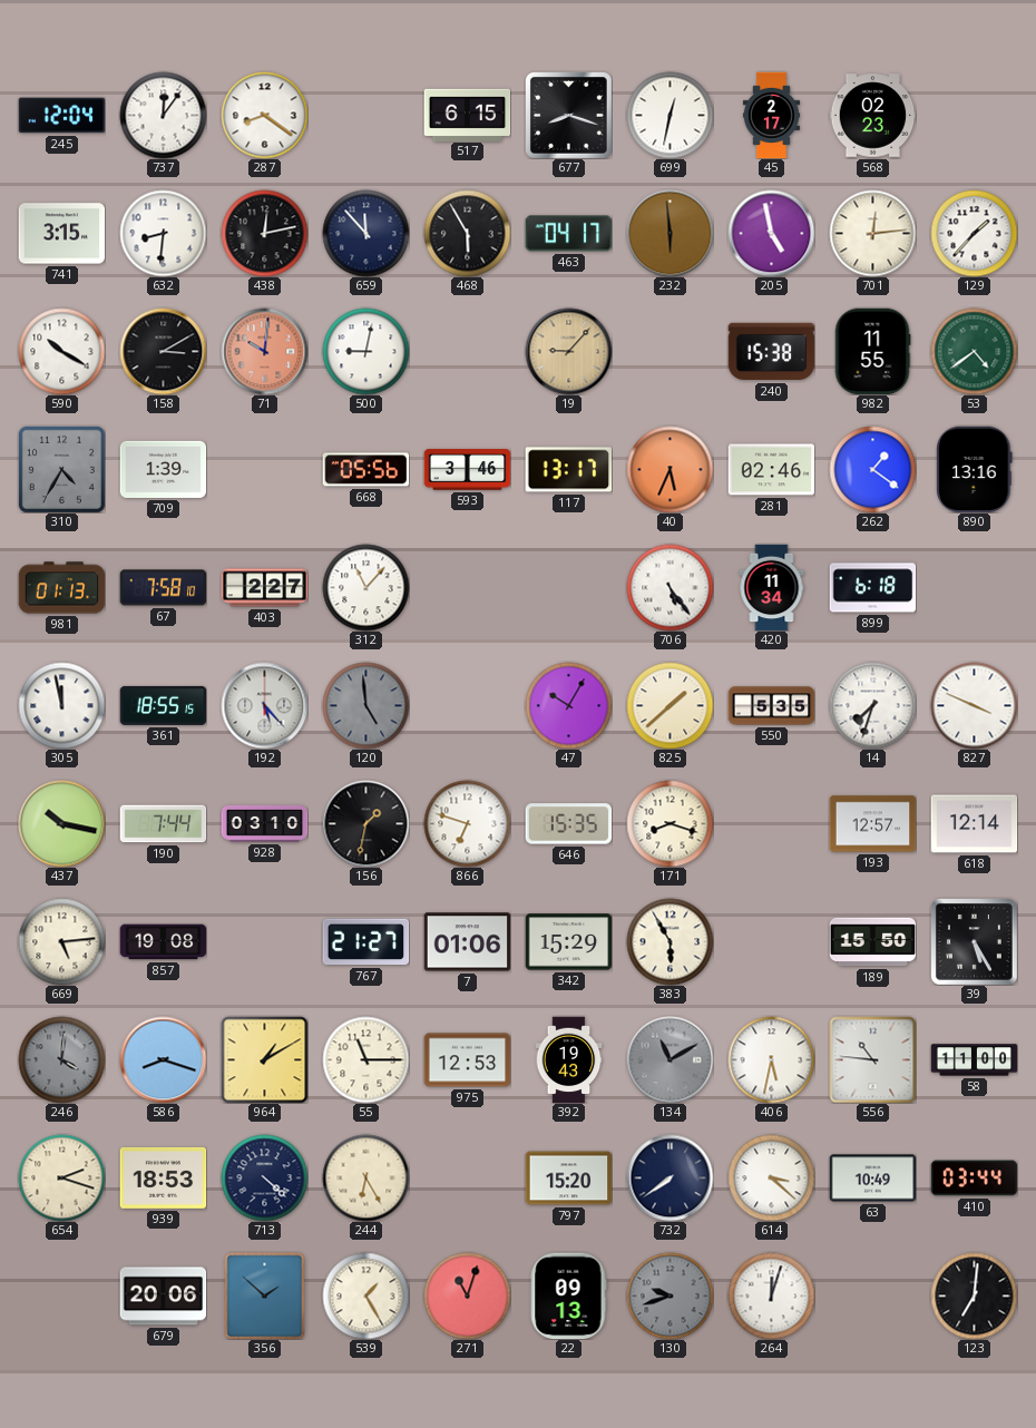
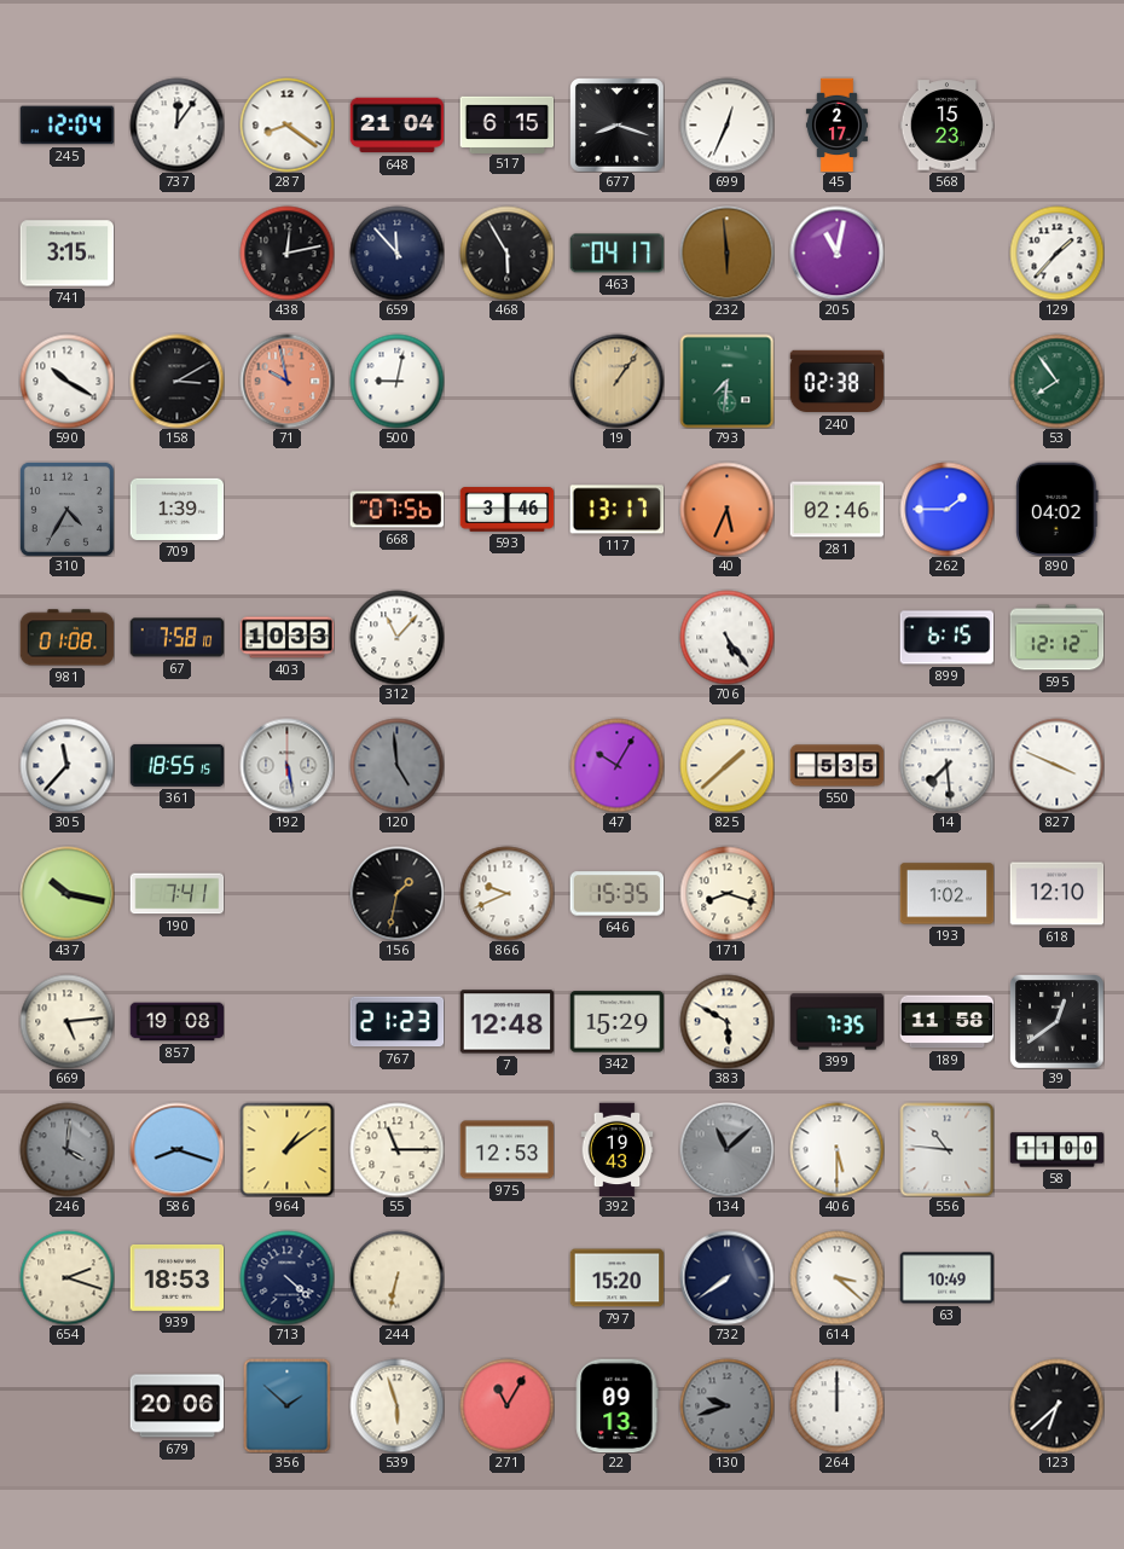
648: none -> 21:04 (396, 126)
699: 12:32 -> 12:34 (726, 124)
568: 02:23 -> 15:23 (946, 126)
632: 8:31 -> none (163, 233)
205: 4:58 -> 11:02 (836, 253)
701: 12:14 -> none (872, 233)
71: 10:01 -> 9:58 (286, 381)
19: 9:07 -> 1:06 (616, 381)
793: none -> 7:31 (726, 381)
240: 15:38 -> 02:38 (836, 382)
982: 11:55 -> none (872, 351)
53: 4:39 -> 7:54 (1056, 381)
668: 05:56 -> 07:56 (396, 510)
262: 1:21 -> 1:45 (946, 509)
890: 13:16 -> 04:02 (1058, 509)
981: 01:13 -> 01:08 (66, 638)
403: 2:27 -> 10:33 (286, 638)
420: 11:34 -> none (772, 587)
899: 6:18 -> 6:15 (946, 638)
595: none -> 12:12 (1056, 638)
305: 11:58 -> 11:37 (66, 765)
192: 5:23 -> 5:28 (286, 765)
14: 7:33 -> 7:29 (946, 765)
190: 7:44 -> 7:41 (176, 894)
928: 03:10 -> none (264, 823)
866: 6:48 -> 9:41 (506, 893)
193: 12:57 -> 1:02 (946, 894)
618: 12:14 -> 12:10 (1056, 894)
767: 21:27 -> 21:23 (396, 1022)
7: 01:06 -> 12:48 (506, 1022)
383: 5:55 -> 5:50 (726, 1021)
399: none -> 7:35 (836, 1022)
189: 15:50 -> 11:58 (946, 1022)
39: 5:25 -> 12:39 (1058, 1022)
964: 1:10 -> 1:09 (286, 1149)
134: 11:10 -> 11:08 (726, 1149)
406: 5:32 -> 5:30 (836, 1149)
244: 6:25 -> 6:32 (396, 1277)
410: 03:44 -> none (974, 1178)
539: 1:25 -> 5:57 (396, 1405)
271: 11:03 -> 11:05 (506, 1405)
264: 12:03 -> 12:00 (836, 1405)
123: 7:01 -> 6:38 (1056, 1405)
